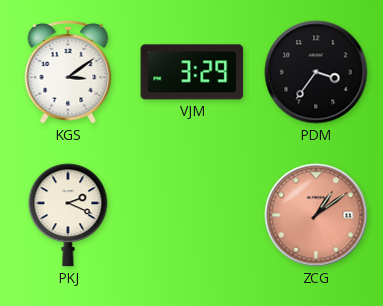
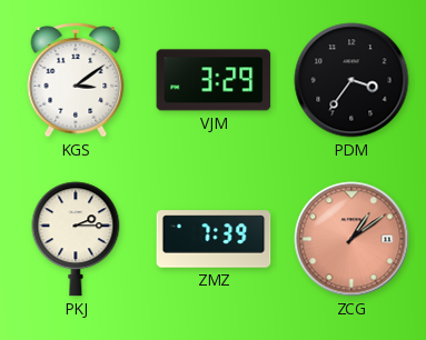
PKJ: 2:19 -> 2:15 (76, 239)
ZMZ: none -> 7:39 (214, 239)
